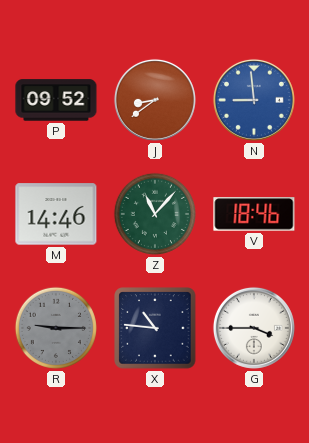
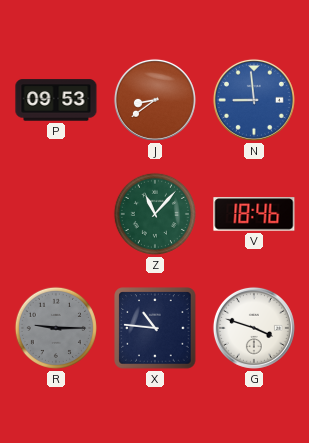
P: 09:52 -> 09:53 (56, 100)
M: 14:46 -> none (56, 214)
G: 3:45 -> 3:48 (254, 328)
